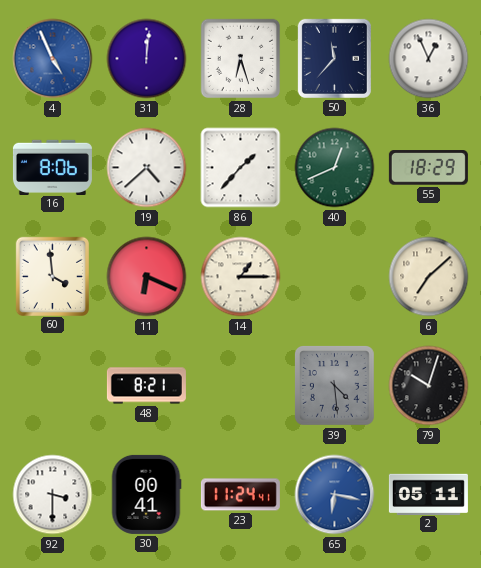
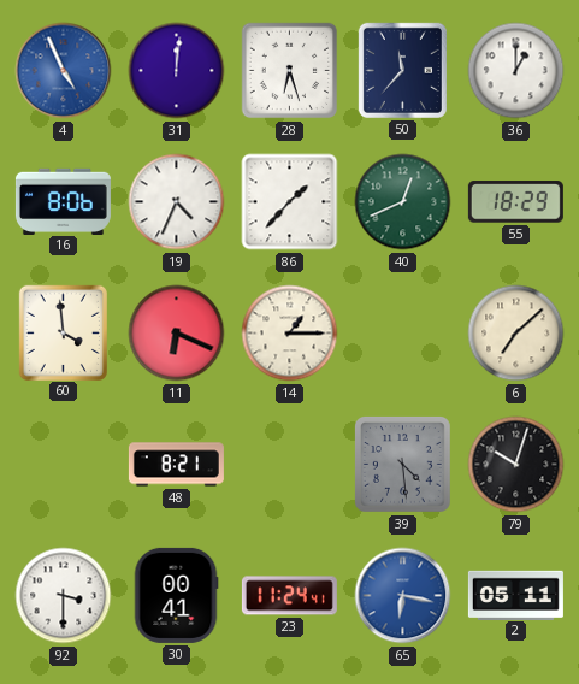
36: 12:56 -> 1:00 (516, 71)
19: 4:38 -> 4:34 (177, 202)
